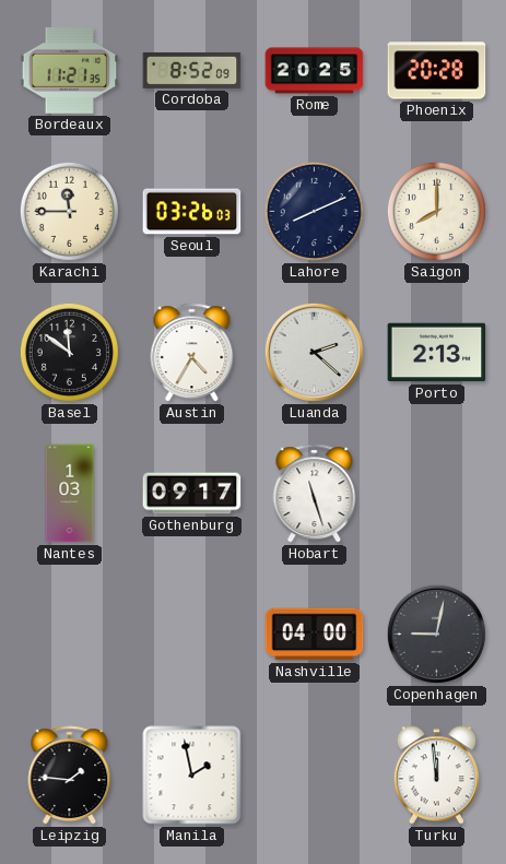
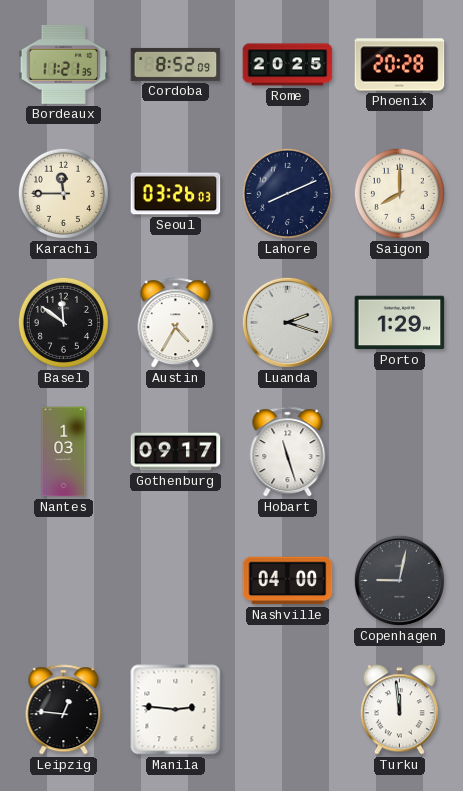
Luanda: 2:22 -> 2:18 (287, 322)
Porto: 2:13 -> 1:29 (400, 323)
Leipzig: 1:46 -> 12:46 (64, 710)
Manila: 1:58 -> 2:46 (176, 710)
